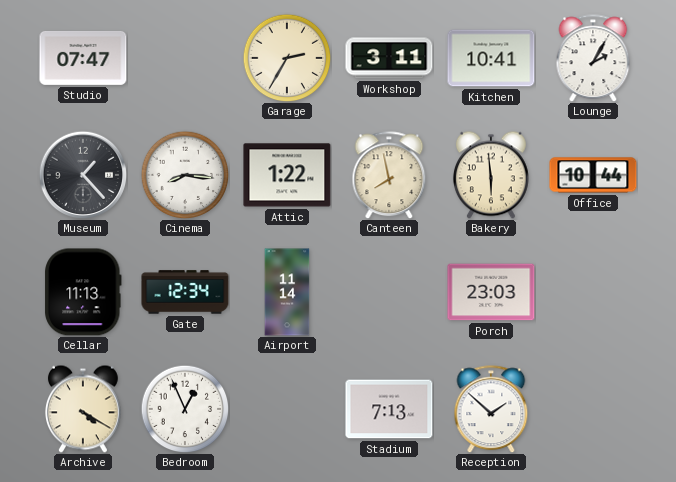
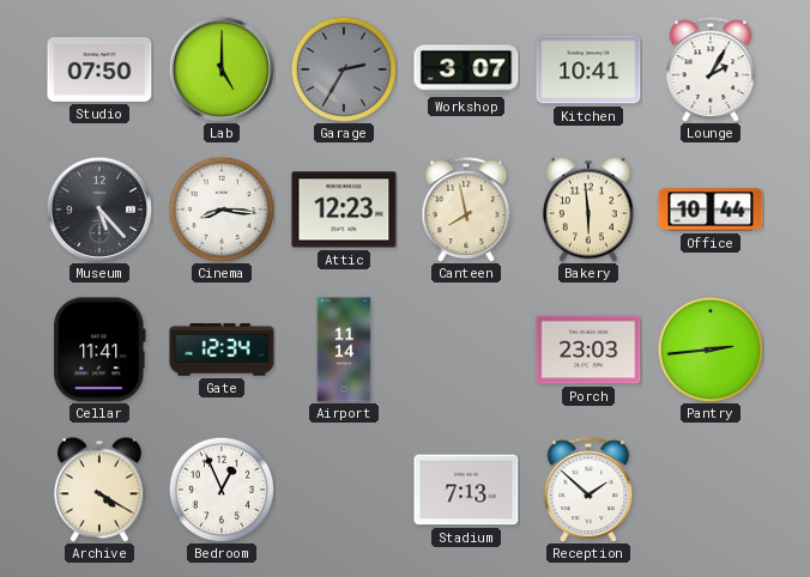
Studio: 07:47 -> 07:50 (99, 69)
Lab: none -> 5:00 (222, 69)
Garage dial: cream -> grey (344, 69)
Workshop: 3:11 -> 3:07 (466, 69)
Museum: 1:23 -> 5:23 (99, 209)
Attic: 1:22 -> 12:23 (344, 209)
Cellar: 11:13 -> 11:41 (101, 350)
Pantry: none -> 2:44 (711, 350)
